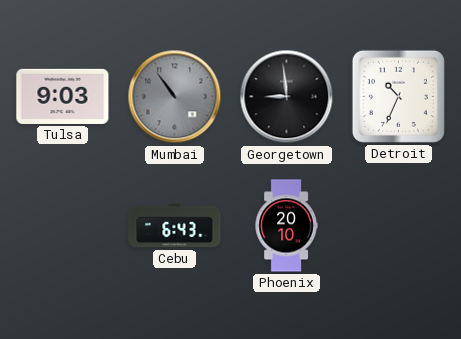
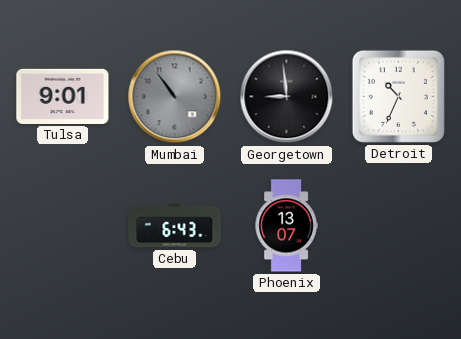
Tulsa: 9:03 -> 9:01 (63, 96)
Phoenix: 20:10 -> 13:07 (286, 226)
